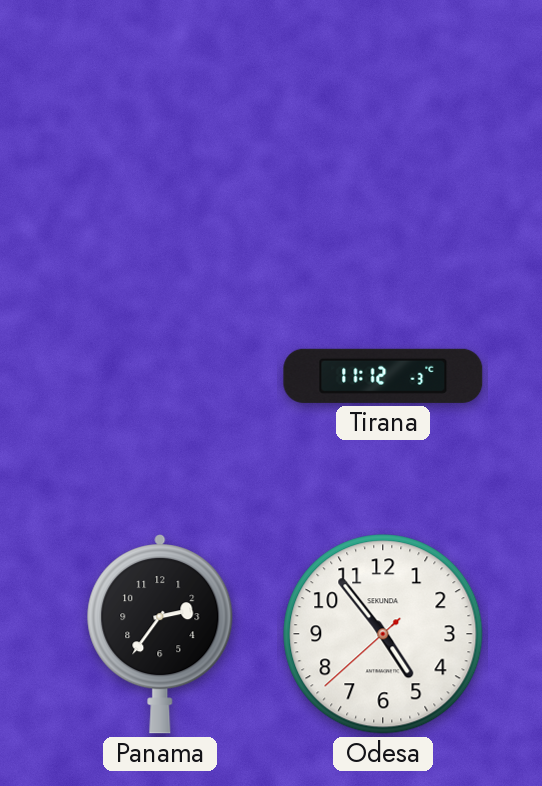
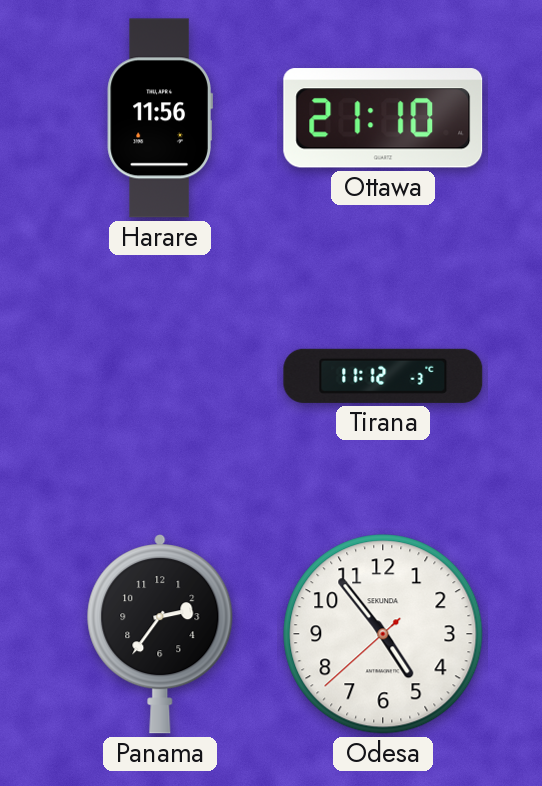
Harare: none -> 11:56 (160, 118)
Ottawa: none -> 21:10 (383, 119)
